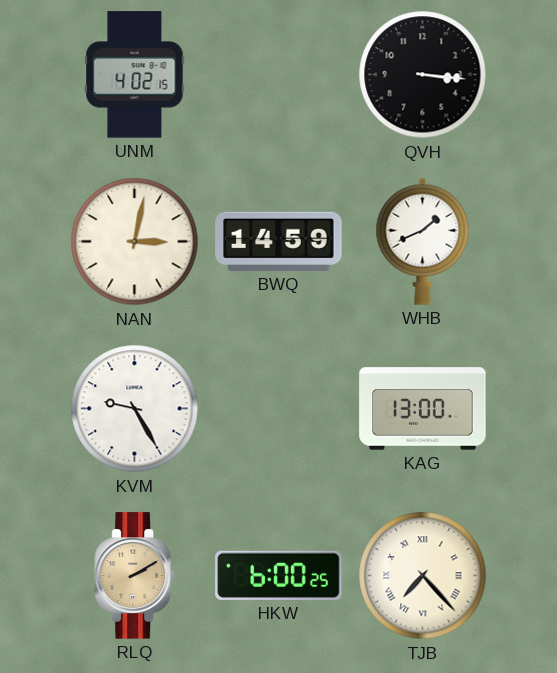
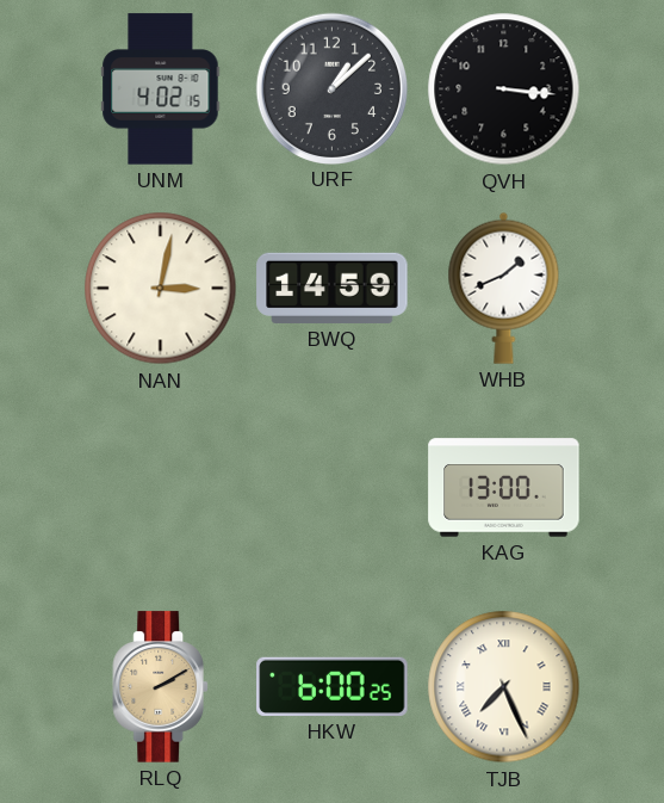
URF: none -> 1:08 (331, 88)
KVM: 9:25 -> none (135, 409)
TJB: 7:23 -> 7:26 (504, 687)
